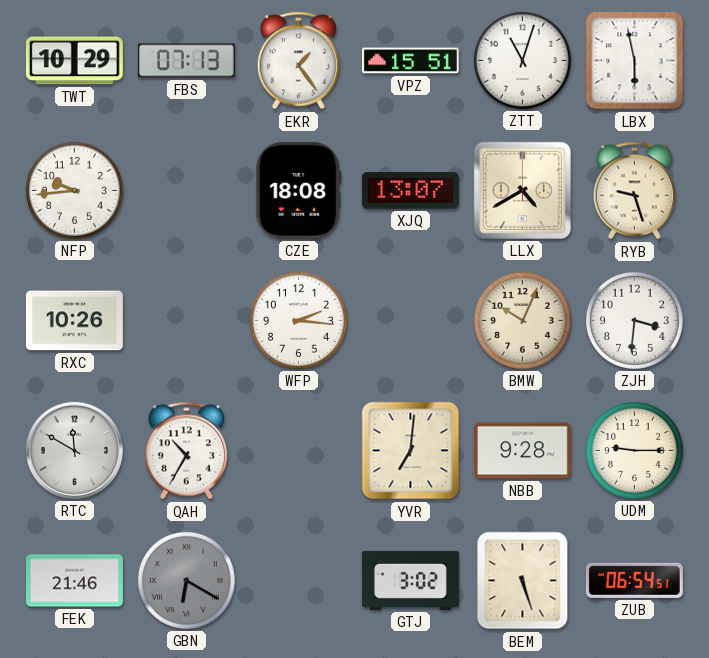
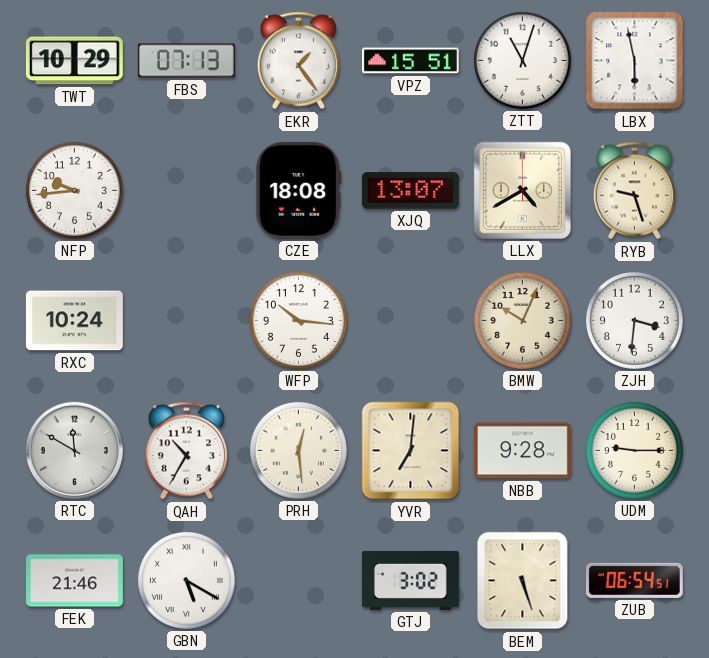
RXC: 10:26 -> 10:24 (74, 321)
WFP: 2:16 -> 10:16 (298, 320)
PRH: none -> 12:29 (298, 450)
GBN: 6:20 -> 5:20 (186, 580)
GBN dial: grey -> white (186, 580)
